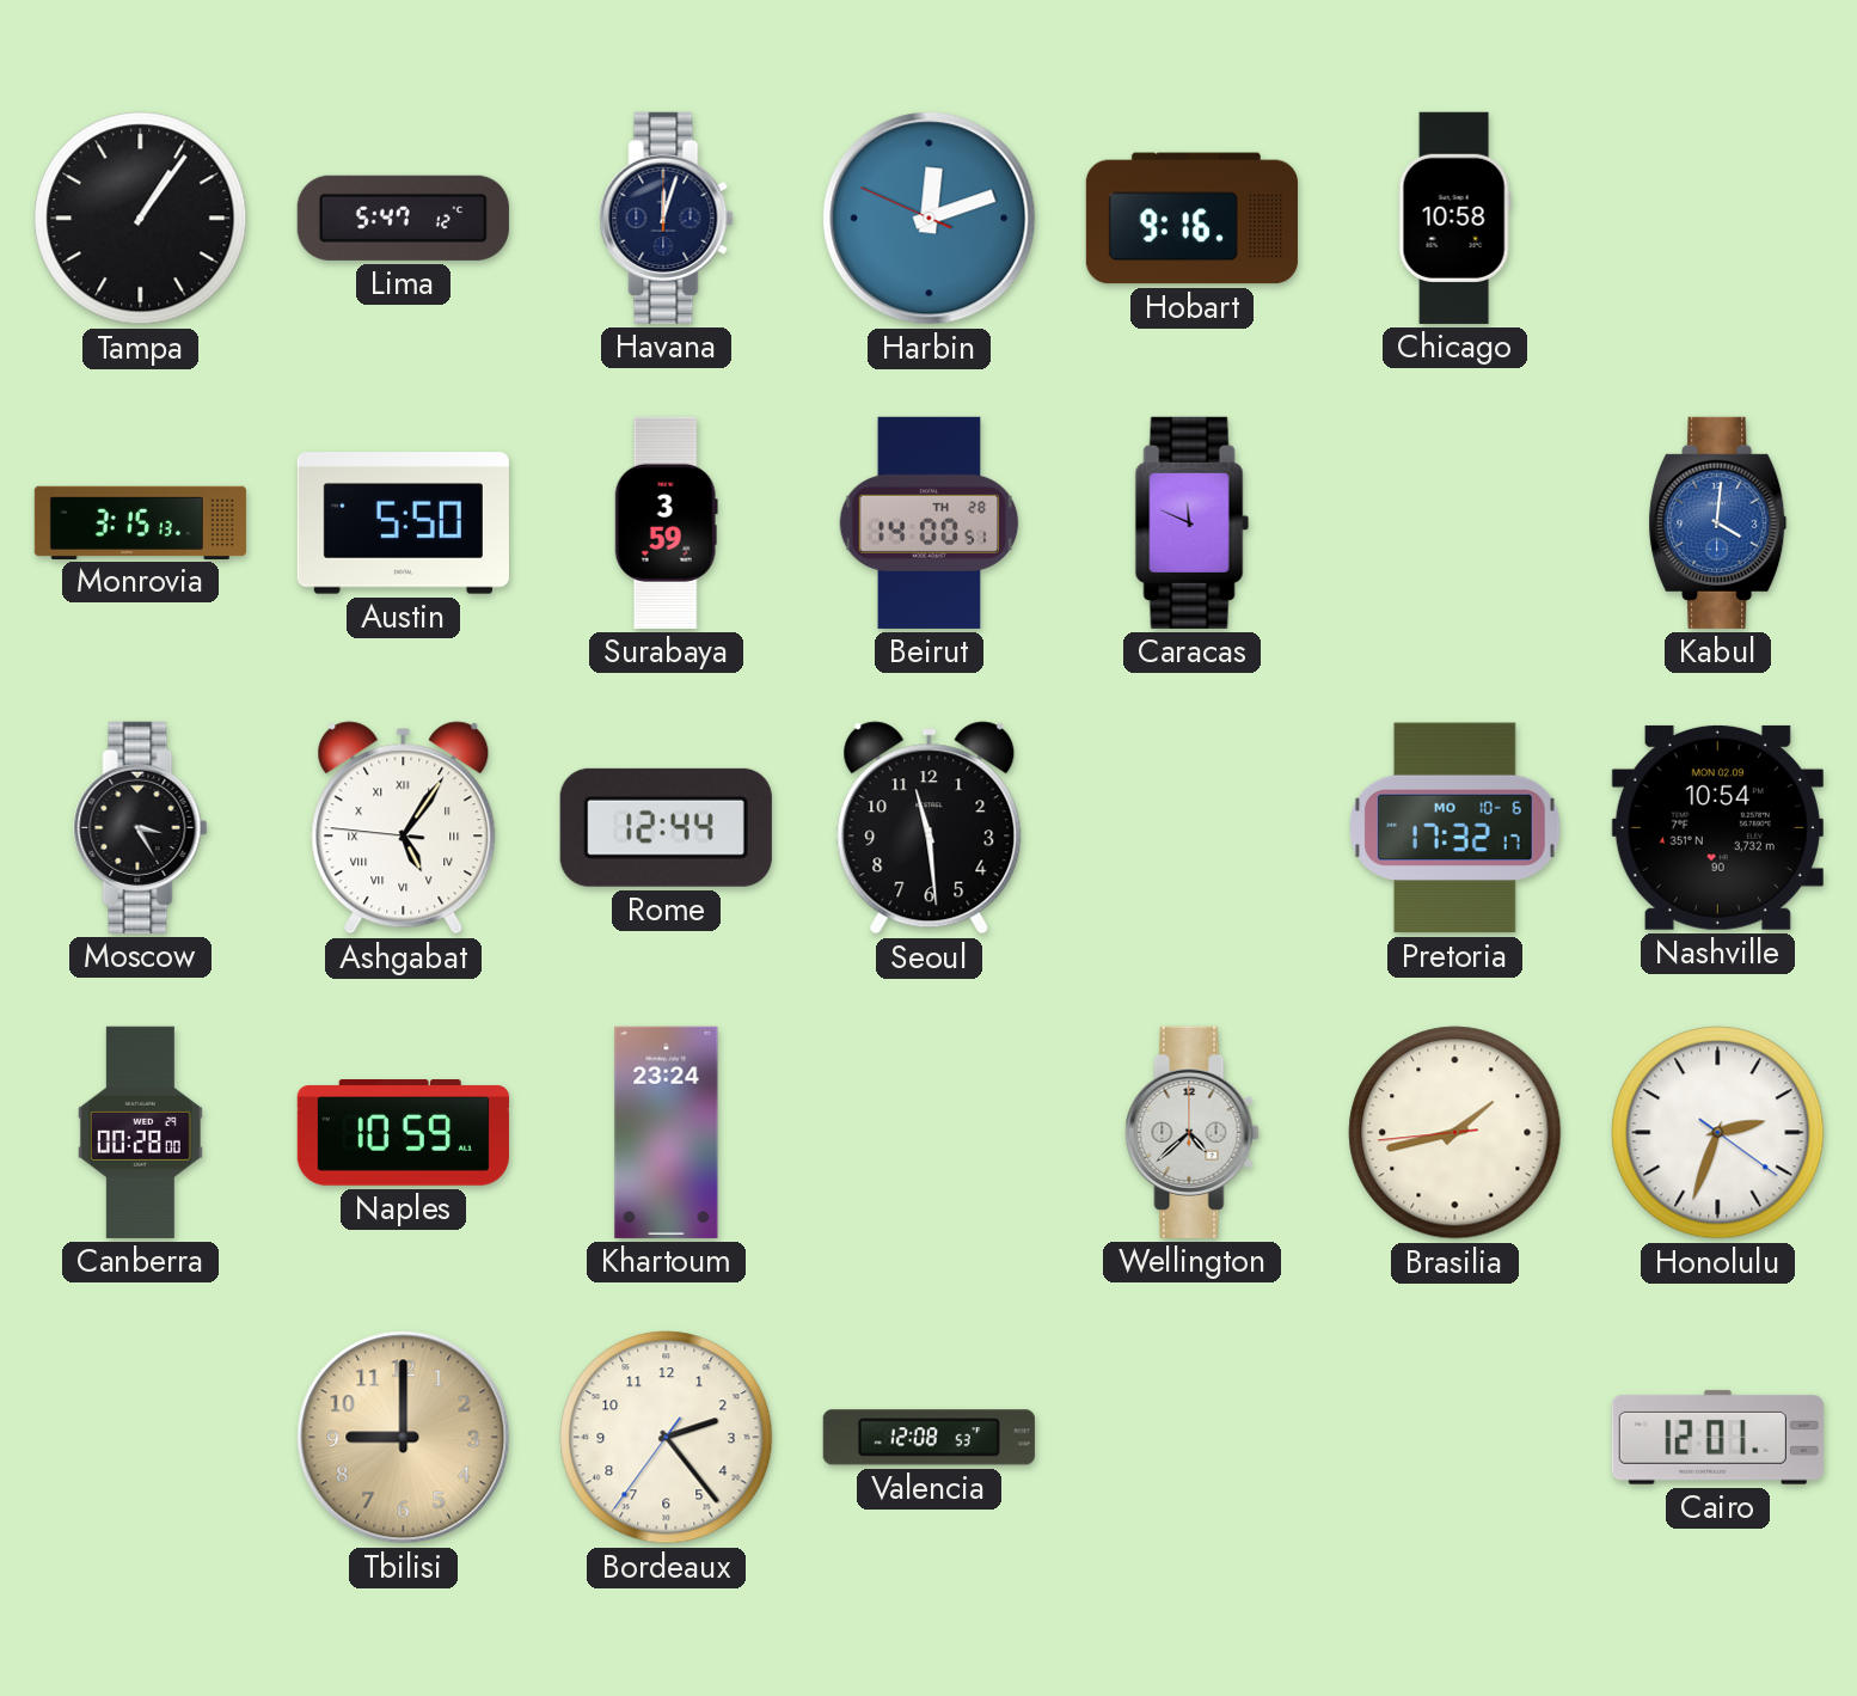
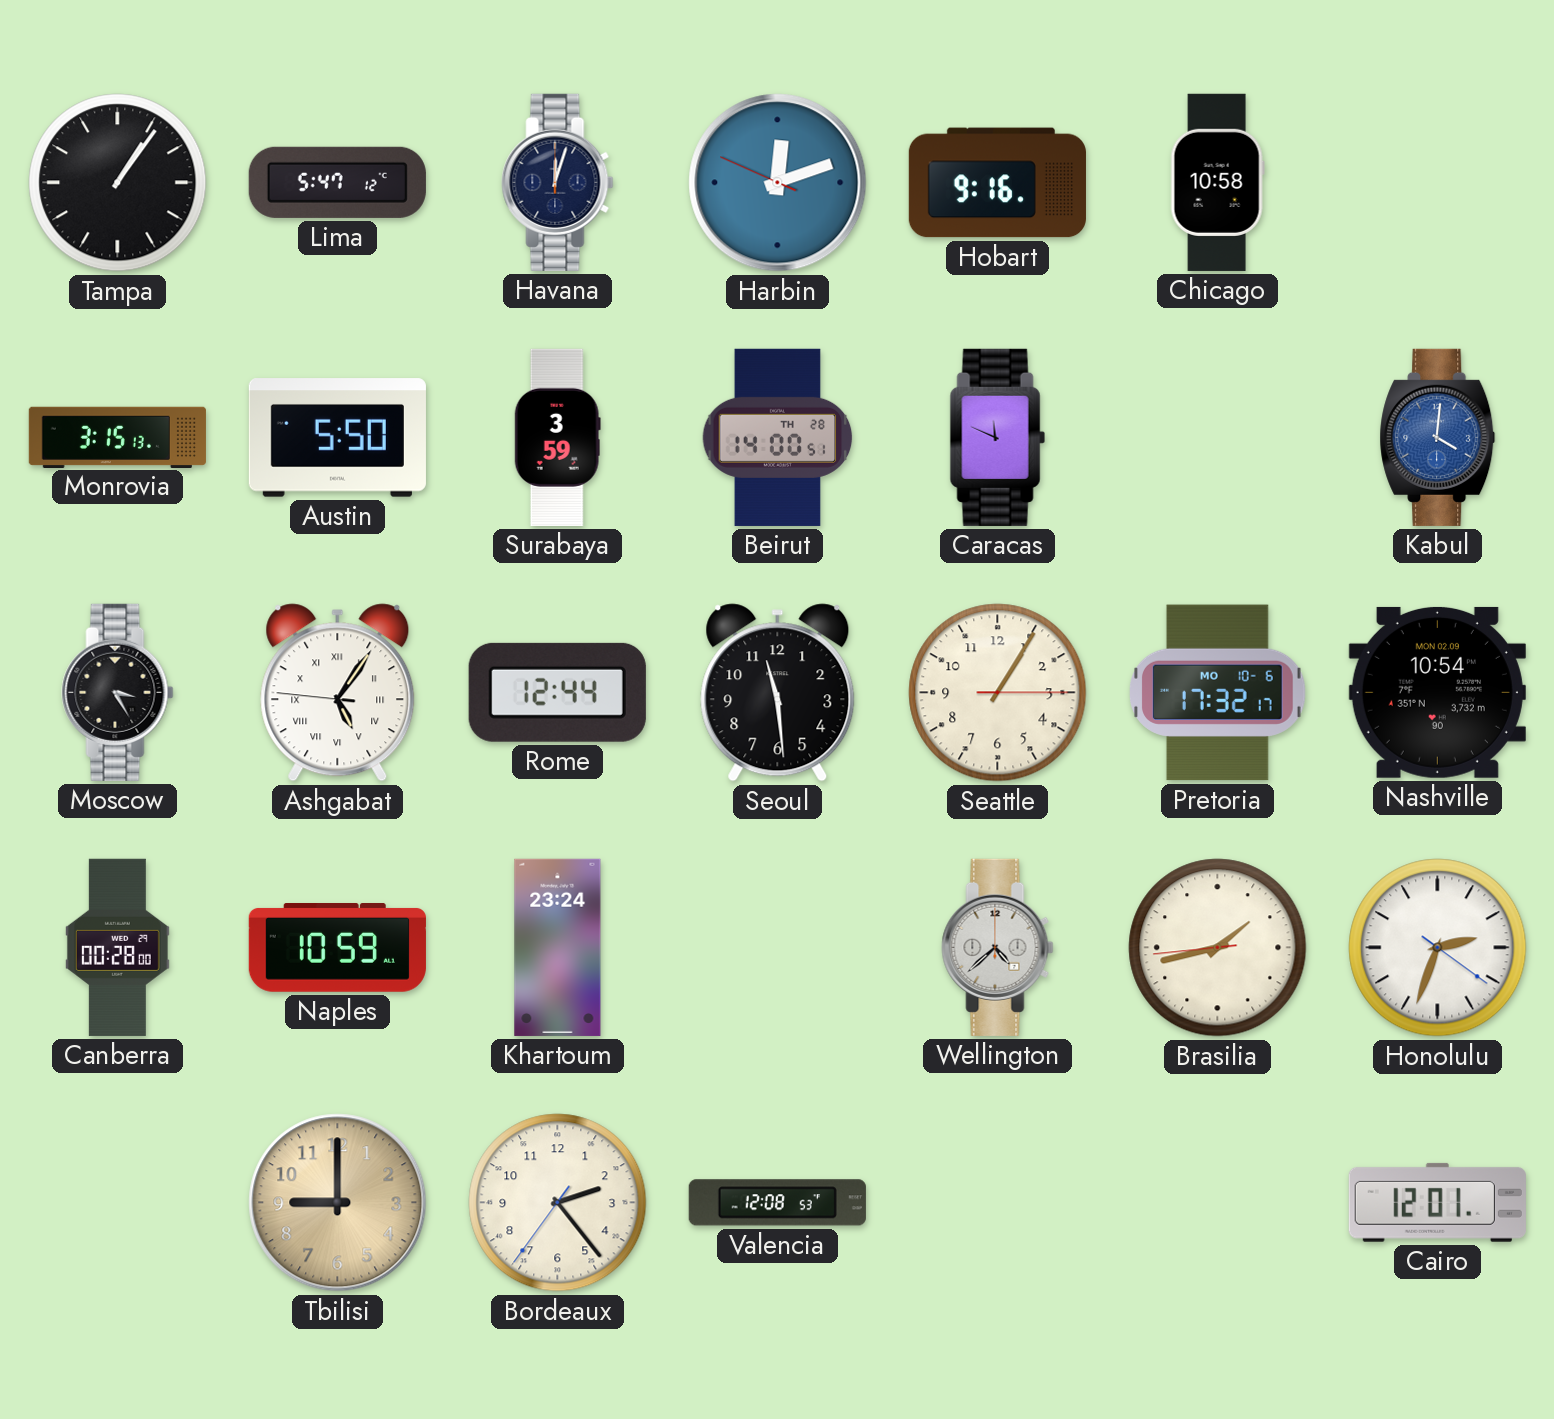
Seattle: none -> 1:05 (998, 693)
